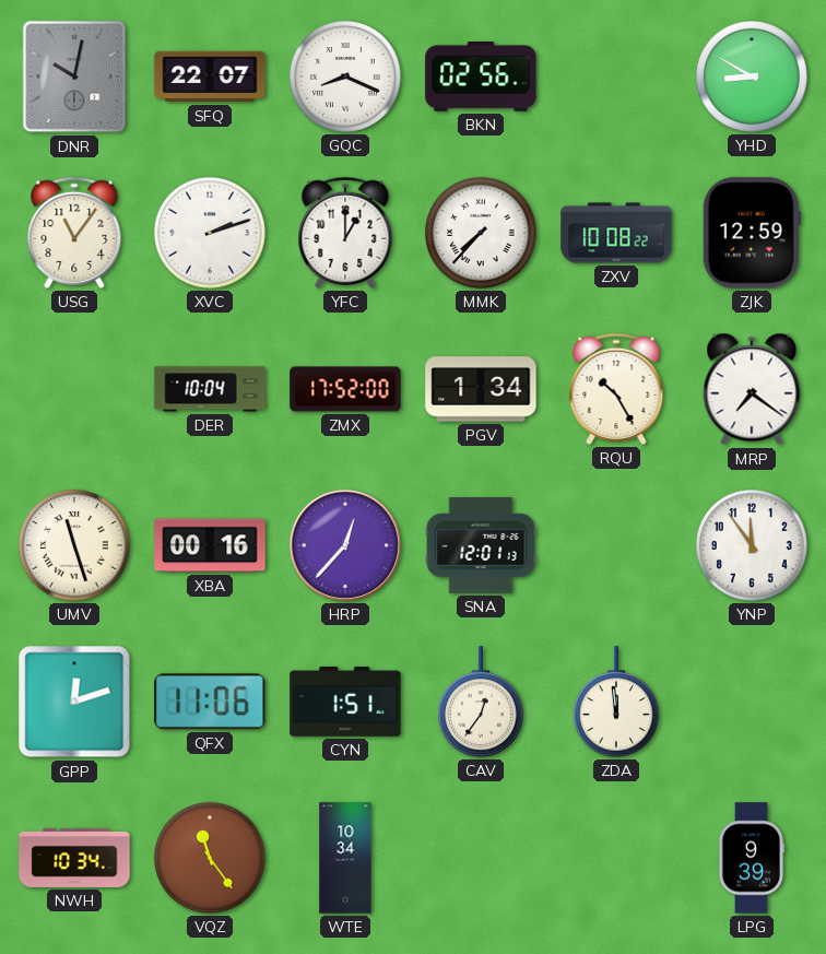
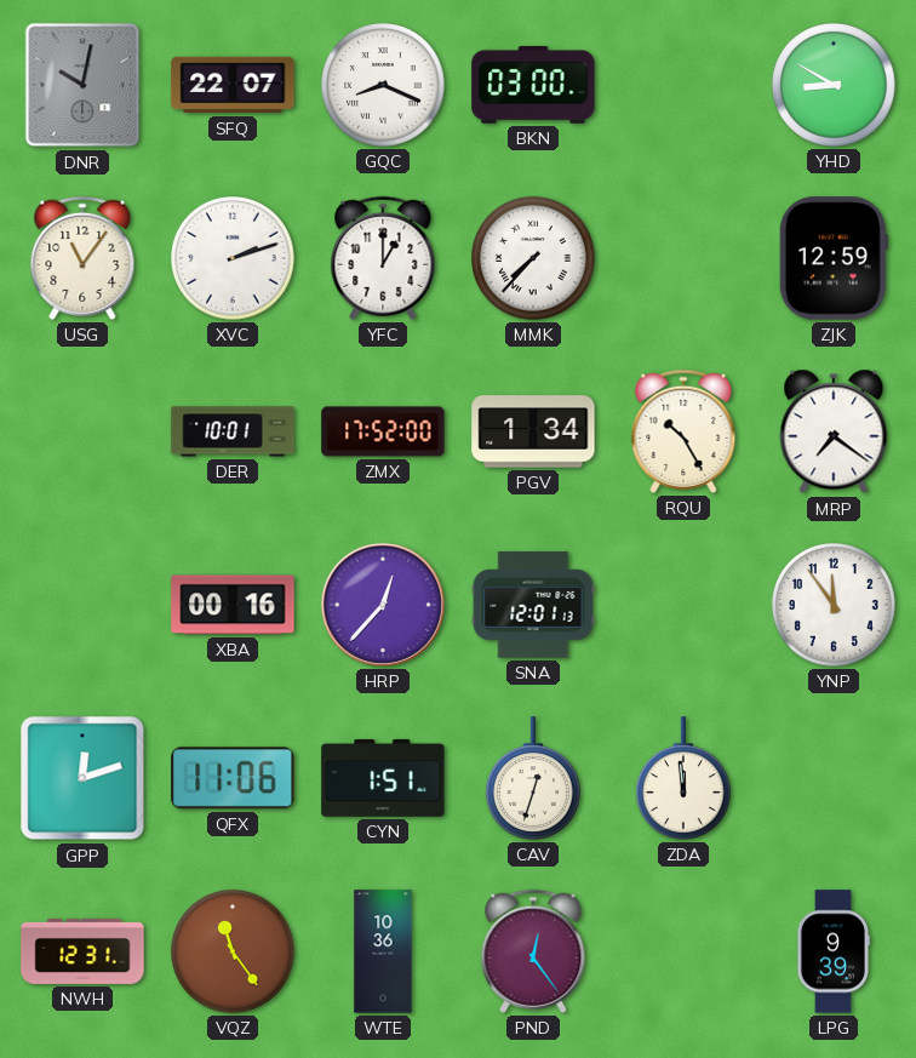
BKN: 02:56 -> 03:00 (533, 85)
ZXV: 10:08 -> none (616, 233)
DER: 10:04 -> 10:01 (233, 431)
UMV: 11:27 -> none (75, 546)
CAV: 12:36 -> 12:33 (534, 778)
NWH: 10:34 -> 12:31 (82, 951)
WTE: 10:34 -> 10:36 (383, 951)
PND: none -> 12:24 (533, 951)
